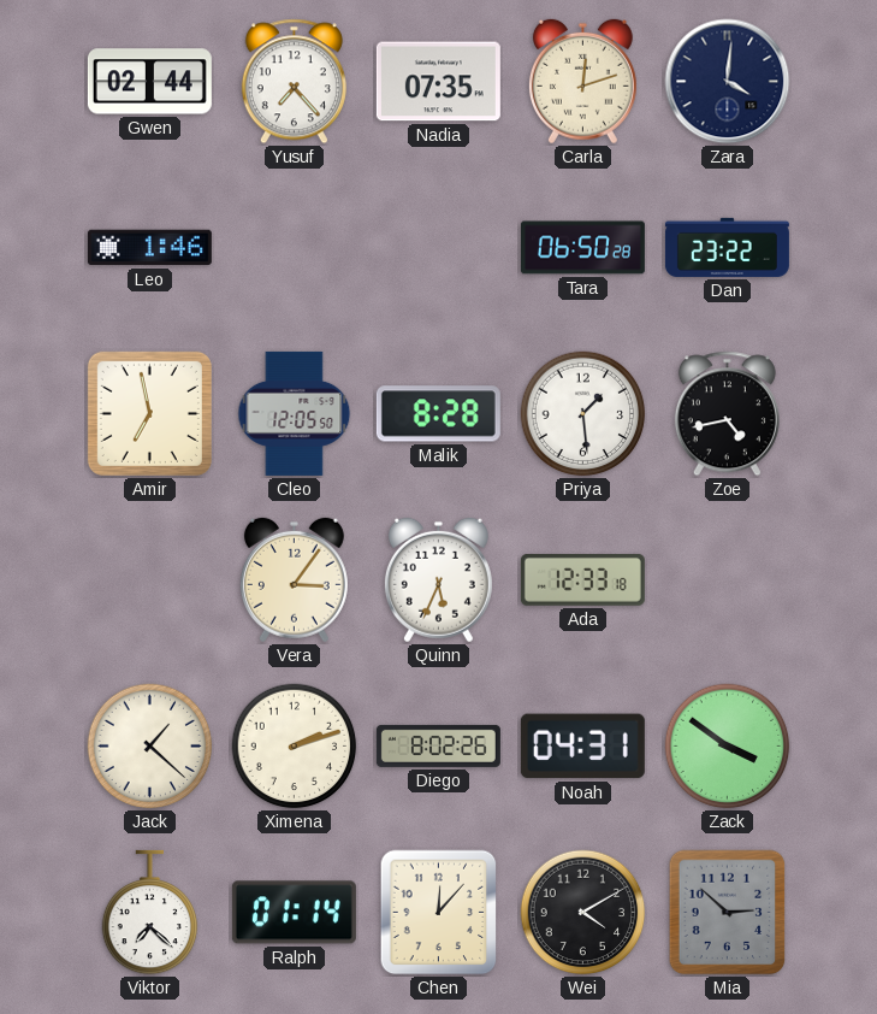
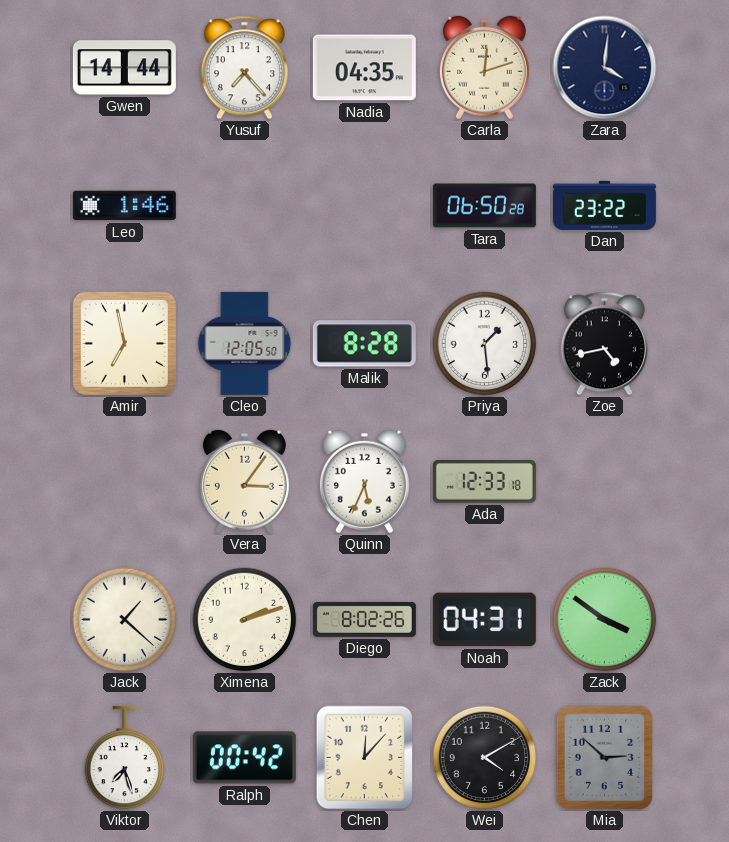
Gwen: 02:44 -> 14:44 (124, 68)
Nadia: 07:35 -> 04:35 (364, 68)
Viktor: 7:22 -> 7:27 (125, 758)
Ralph: 01:14 -> 00:42 (244, 758)
